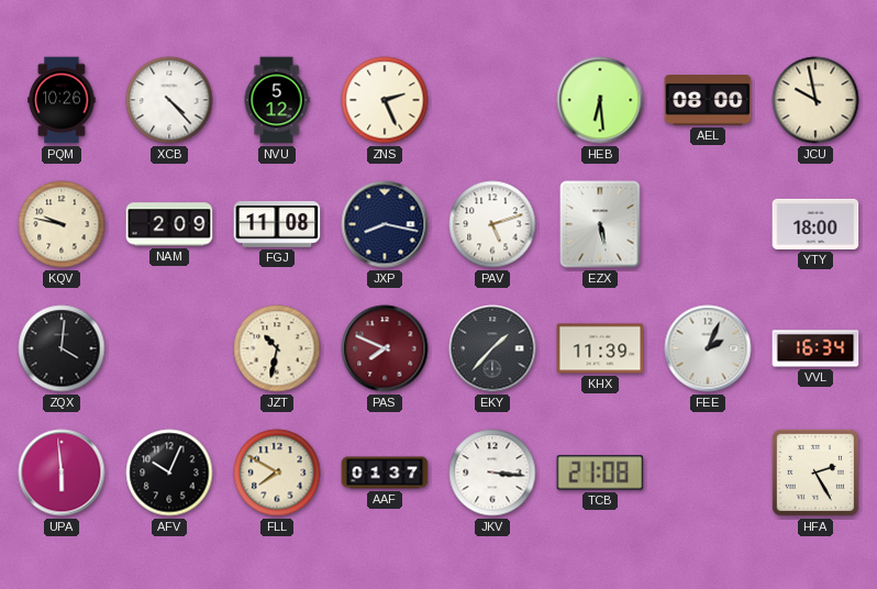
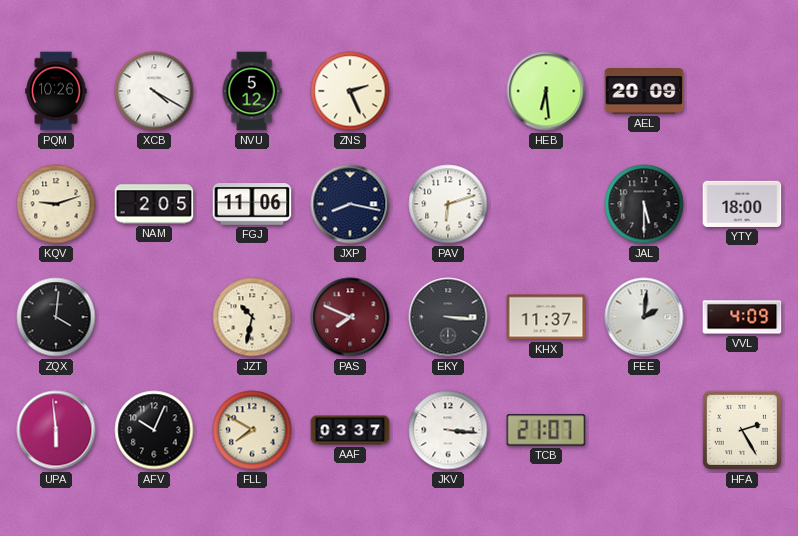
XCB: 4:23 -> 4:20 (154, 91)
AEL: 08:00 -> 20:09 (644, 91)
JCU: 9:58 -> none (815, 100)
KQV: 9:47 -> 9:12 (56, 204)
NAM: 2:09 -> 2:05 (154, 204)
FGJ: 11:08 -> 11:06 (252, 204)
PAV: 5:12 -> 6:12 (448, 204)
EZX: 5:28 -> none (600, 224)
JAL: none -> 5:30 (644, 204)
EKY: 1:37 -> 3:16 (448, 317)
KHX: 11:39 -> 11:37 (546, 317)
FEE: 2:04 -> 2:01 (644, 317)
VVL: 16:34 -> 4:09 (742, 317)
AAF: 01:37 -> 03:37 (350, 430)
TCB: 21:08 -> 21:07 (546, 430)
